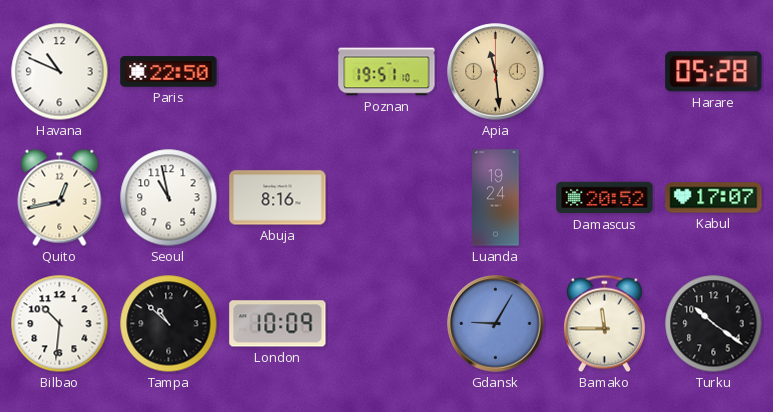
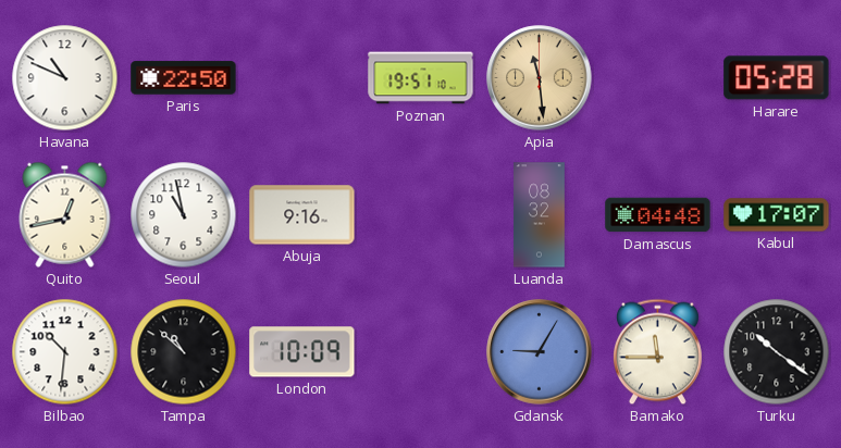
Abuja: 8:16 -> 9:16 (302, 215)
Luanda: 19:24 -> 08:32 (540, 215)
Damascus: 20:52 -> 04:48 (658, 215)
